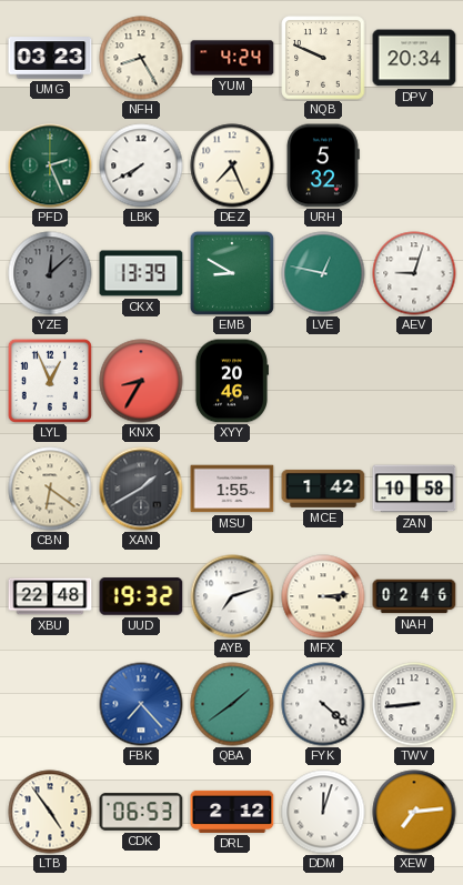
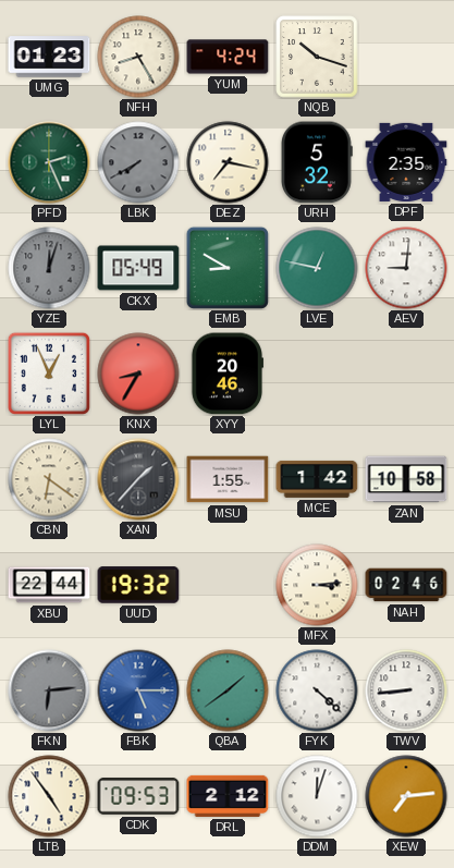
UMG: 03:23 -> 01:23 (49, 57)
NQB: 9:49 -> 10:18 (317, 57)
DPV: 20:34 -> none (414, 58)
LBK dial: white -> grey (138, 162)
DEZ: 7:26 -> 7:17 (228, 162)
DPF: none -> 2:35 (406, 162)
YZE: 12:08 -> 12:03 (49, 268)
CKX: 13:39 -> 05:49 (138, 268)
AEV: 9:03 -> 9:01 (406, 268)
XAN: 1:40 -> 1:37 (138, 479)
XBU: 22:48 -> 22:44 (49, 585)
AYB: 7:12 -> none (232, 596)
FKN: none -> 6:14 (49, 690)
FBK: 7:23 -> 5:15 (138, 690)
CDK: 06:53 -> 09:53 (138, 796)
